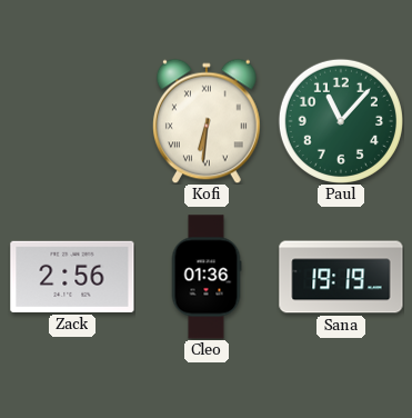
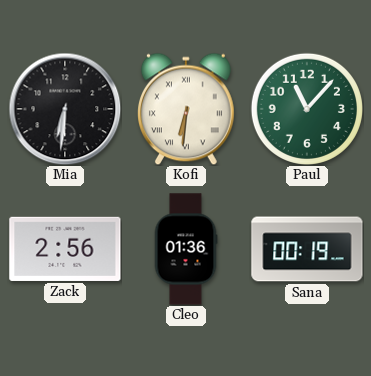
Mia: none -> 6:31 (65, 109)
Sana: 19:19 -> 00:19 (307, 249)
